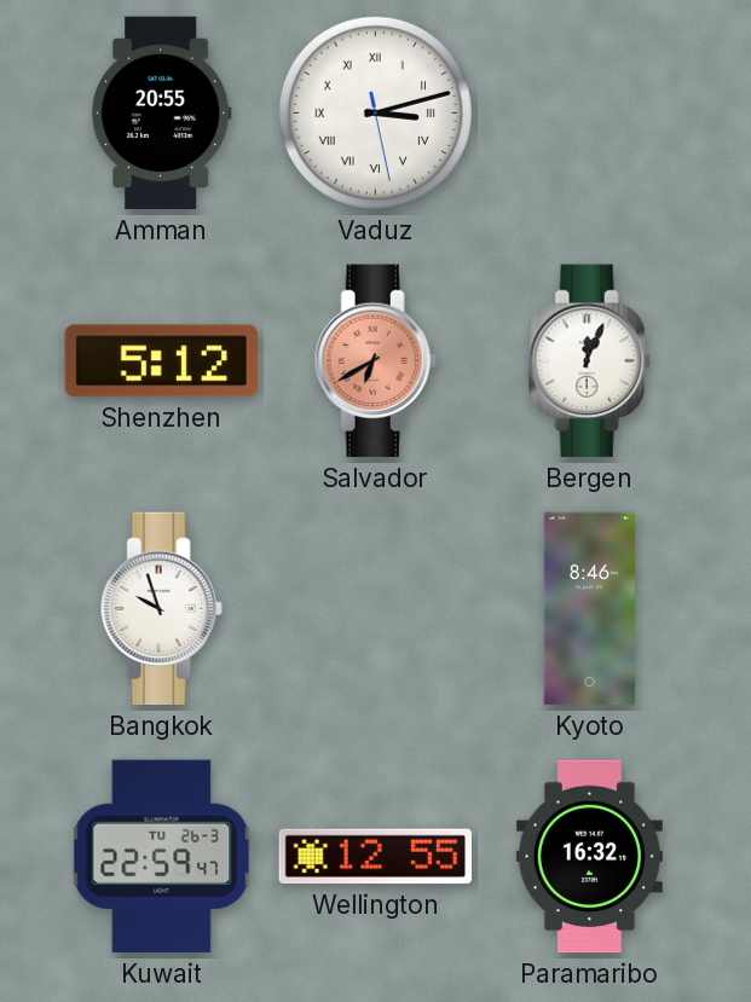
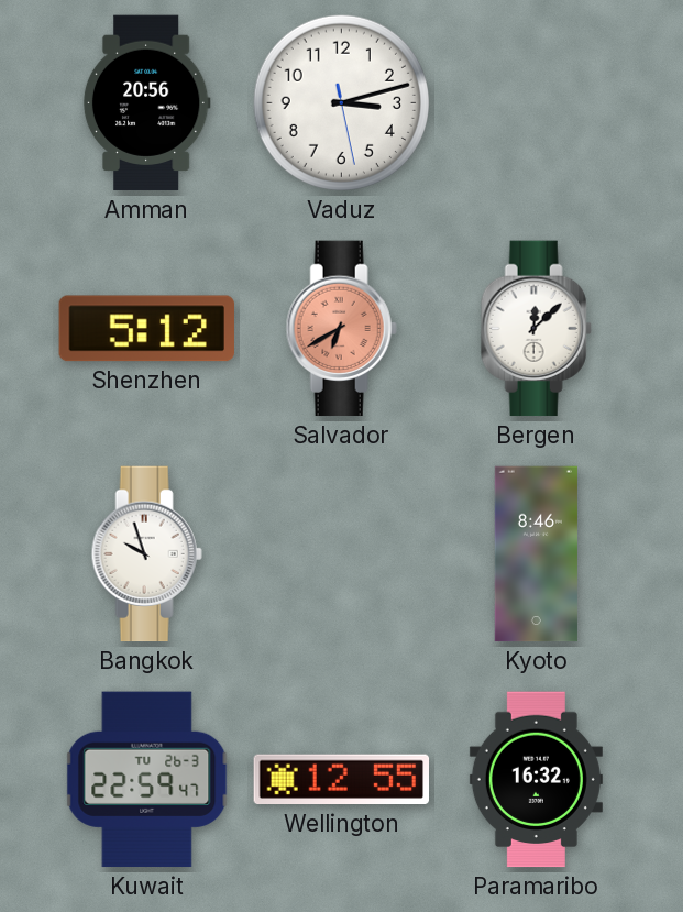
Amman: 20:55 -> 20:56 (146, 103)
Vaduz numerals: Roman -> Arabic (341, 102)
Bergen: 12:04 -> 12:08 (536, 329)
